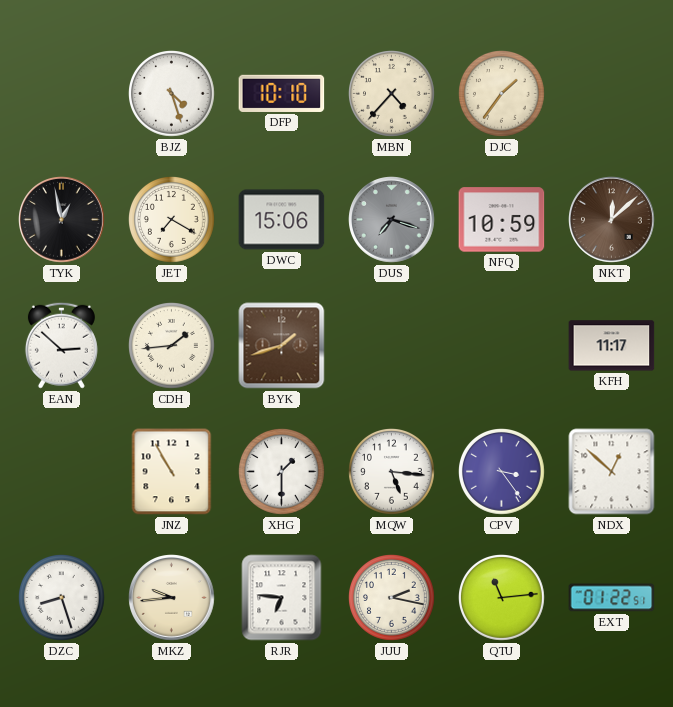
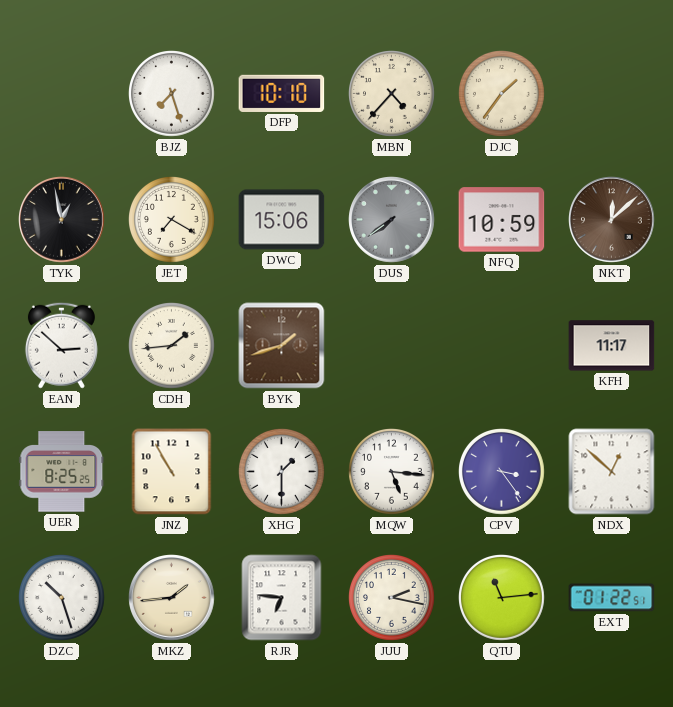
BJZ: 4:27 -> 7:27 (172, 94)
DUS: 7:18 -> 7:39 (392, 220)
UER: none -> 8:25 (62, 472)
DZC: 8:27 -> 10:27 (62, 598)
MKZ: 9:44 -> 1:44 (172, 598)
